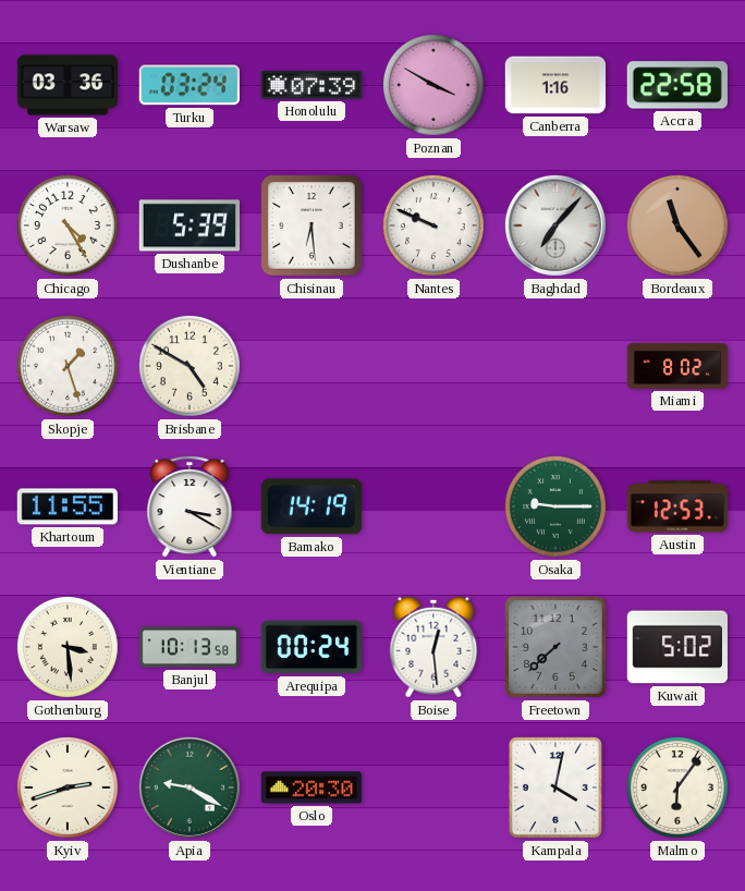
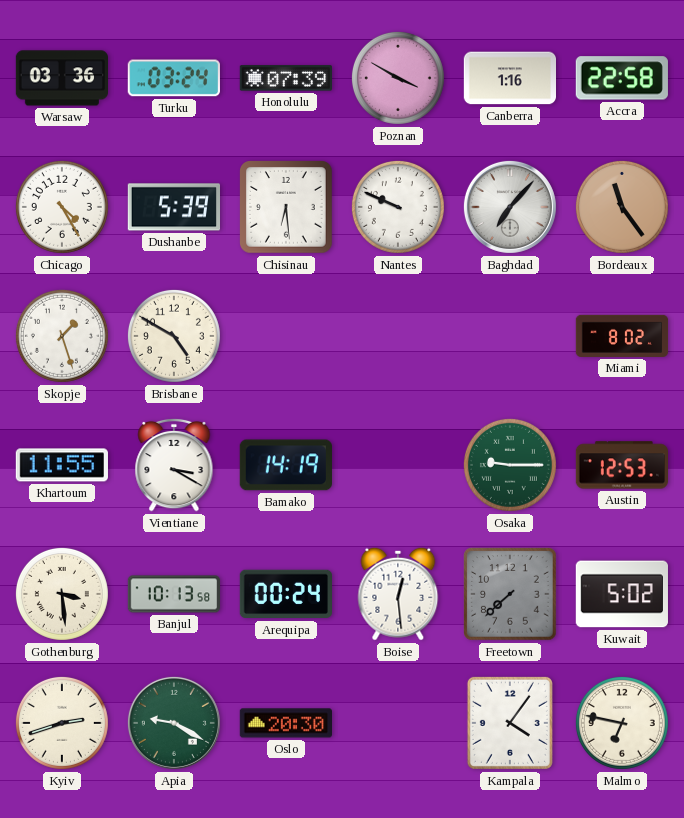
Kampala: 4:02 -> 4:06 (510, 723)
Malmo: 6:06 -> 6:47 (622, 723)
